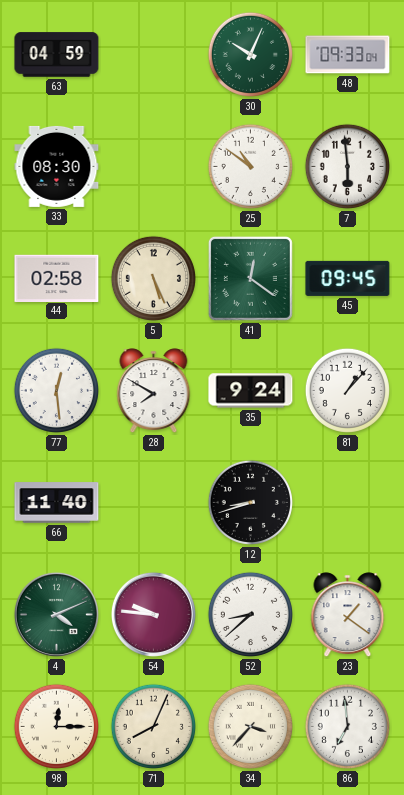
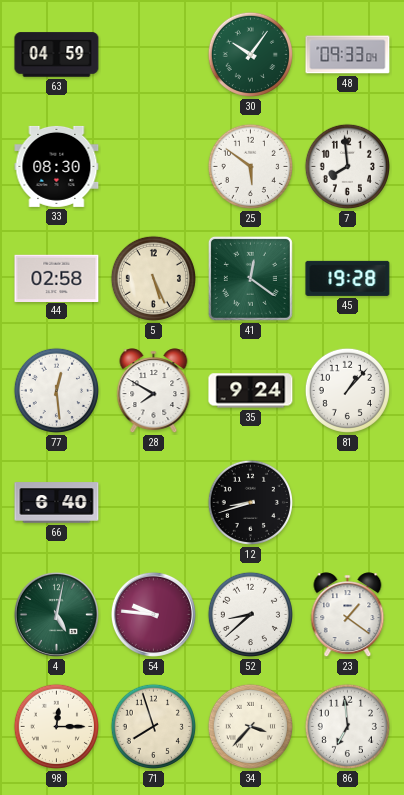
30: 10:04 -> 10:06 (250, 54)
25: 10:51 -> 5:51 (250, 166)
7: 5:59 -> 7:59 (347, 166)
45: 09:45 -> 19:28 (348, 278)
66: 11:40 -> 6:40 (57, 503)
4: 4:11 -> 5:02 (56, 614)
71: 8:04 -> 7:57 (153, 726)
